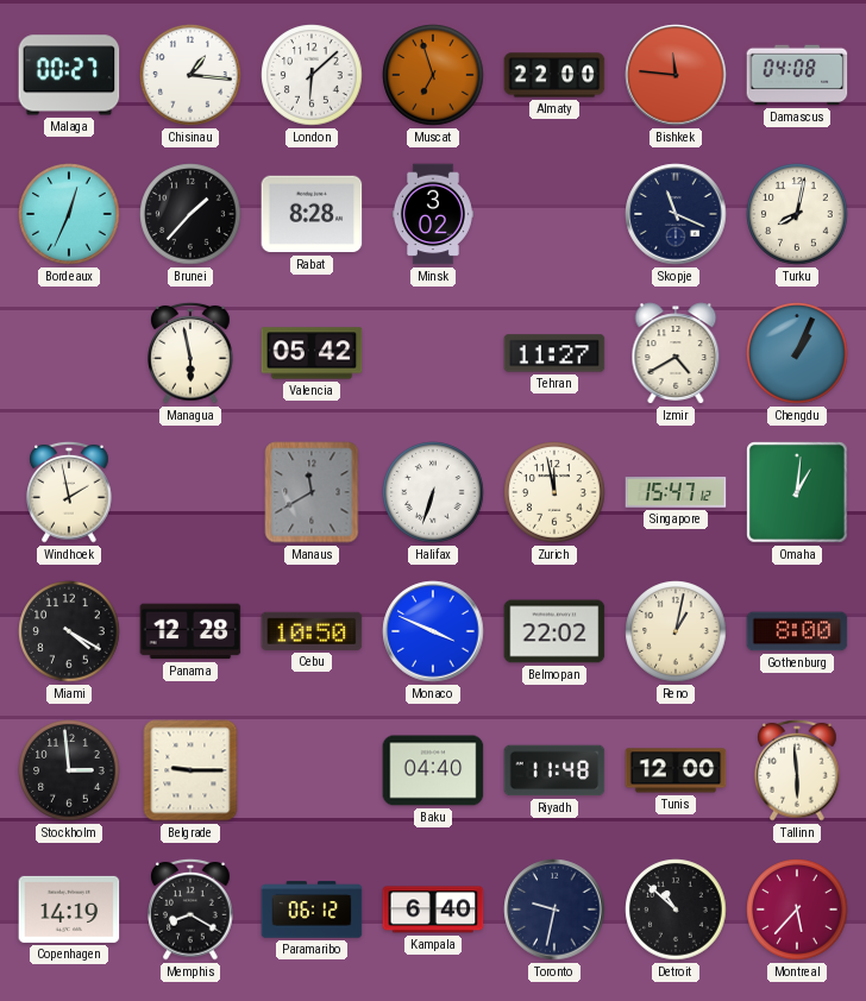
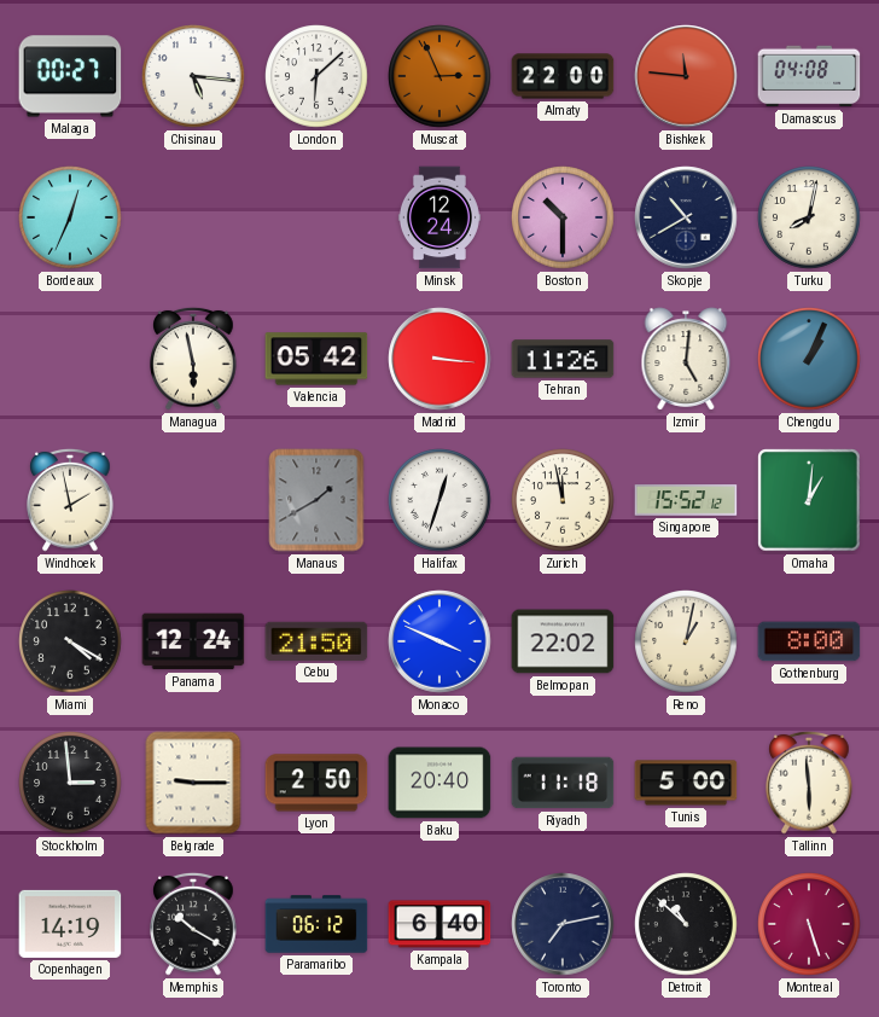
Chisinau: 1:16 -> 5:16 (193, 76)
Muscat: 6:57 -> 2:56 (439, 76)
Brunei: 1:37 -> none (190, 214)
Rabat: 8:28 -> none (312, 214)
Minsk: 3:02 -> 12:24 (439, 217)
Boston: none -> 10:30 (563, 217)
Skopje: 11:19 -> 10:40 (686, 217)
Madrid: none -> 3:16 (439, 359)
Tehran: 11:27 -> 11:26 (563, 359)
Izmir: 4:40 -> 5:01 (686, 359)
Manaus: 11:40 -> 1:40 (316, 500)
Halifax: 6:33 -> 12:33 (439, 500)
Singapore: 15:47 -> 15:52 (686, 500)
Panama: 12:28 -> 12:24 (193, 641)
Cebu: 10:50 -> 21:50 (316, 641)
Lyon: none -> 2:50 (316, 783)
Baku: 04:40 -> 20:40 (439, 783)
Riyadh: 11:48 -> 11:18 (563, 783)
Tunis: 12:00 -> 5:00 (686, 783)
Memphis: 8:20 -> 10:20 (193, 924)
Toronto: 9:32 -> 7:13 (563, 924)
Montreal: 5:37 -> 5:27 (809, 924)
